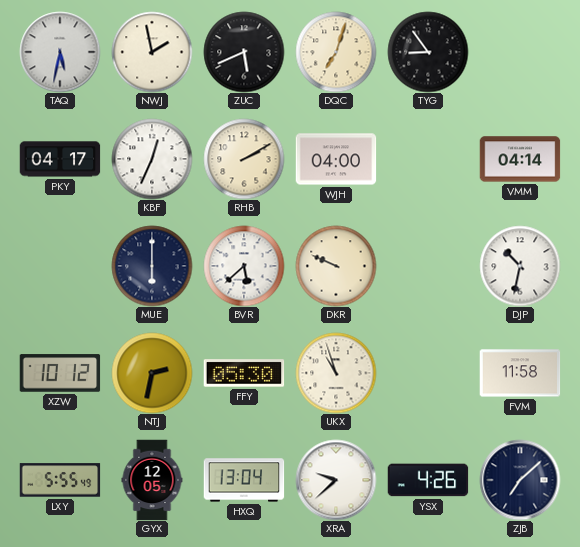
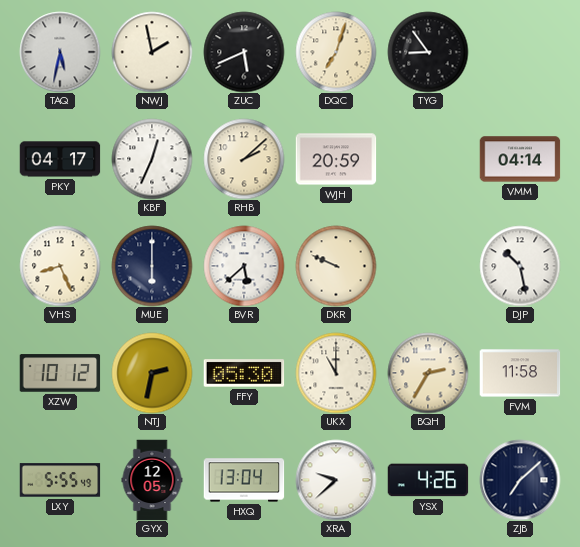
RHB: 2:10 -> 2:08 (244, 159)
WJH: 04:00 -> 20:59 (336, 159)
VHS: none -> 8:26 (60, 266)
DJP: 10:32 -> 10:28 (520, 266)
UKX: 10:57 -> 11:00 (336, 373)
BQH: none -> 2:35 (428, 373)
